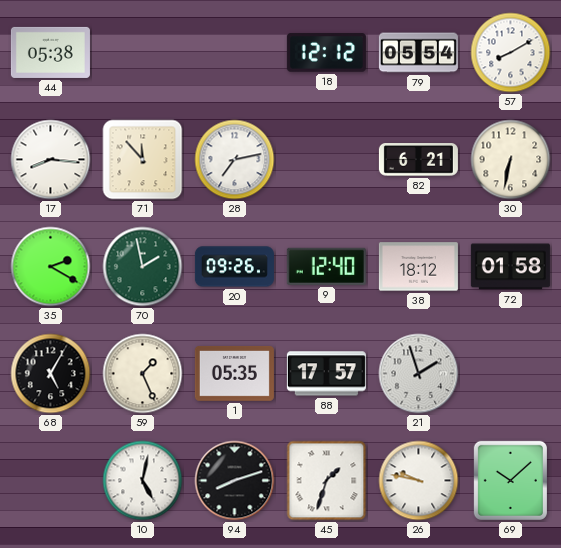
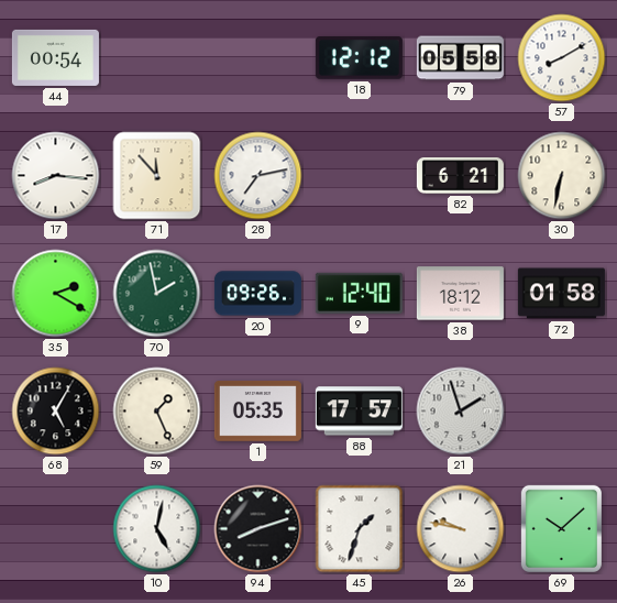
44: 05:38 -> 00:54 (55, 57)
79: 05:54 -> 05:58 (460, 58)
